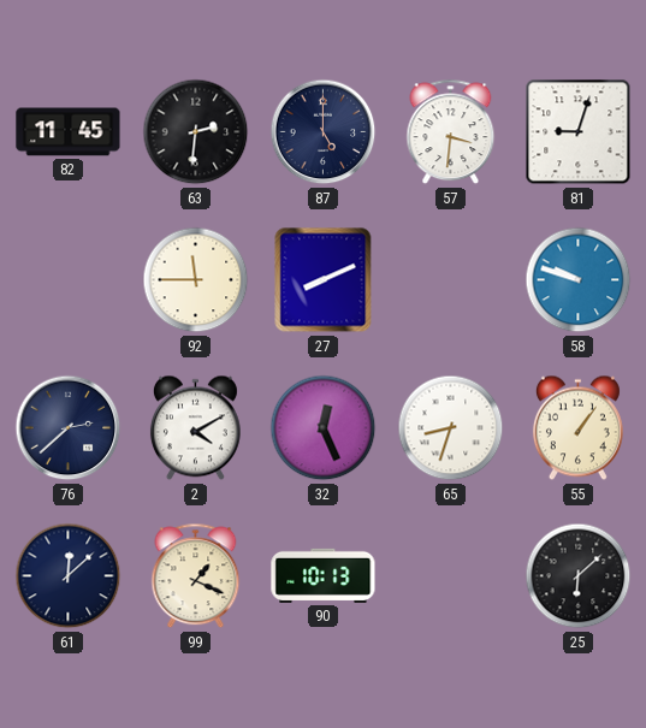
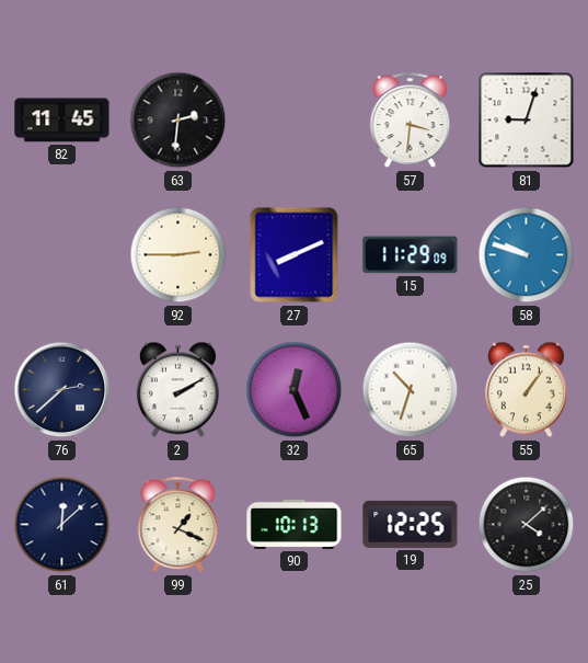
87: 5:00 -> none (324, 132)
92: 11:45 -> 2:45 (178, 255)
15: none -> 11:29 (411, 255)
2: 4:10 -> 2:10 (177, 390)
65: 8:33 -> 10:33 (411, 390)
19: none -> 12:25 (411, 524)
25: 6:08 -> 4:08 (527, 525)
